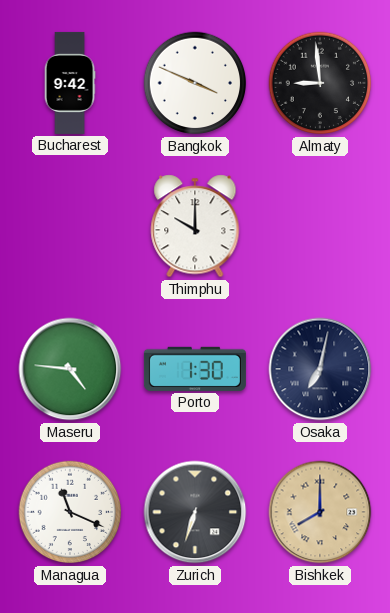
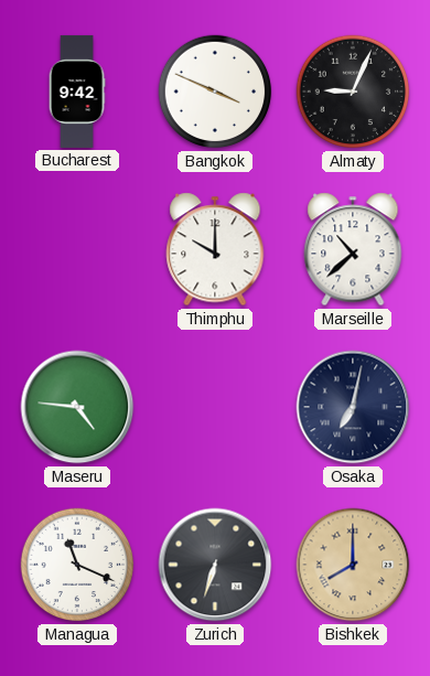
Almaty: 8:59 -> 9:04 (353, 92)
Marseille: none -> 10:38 (353, 249)
Porto: 1:30 -> none (195, 369)
